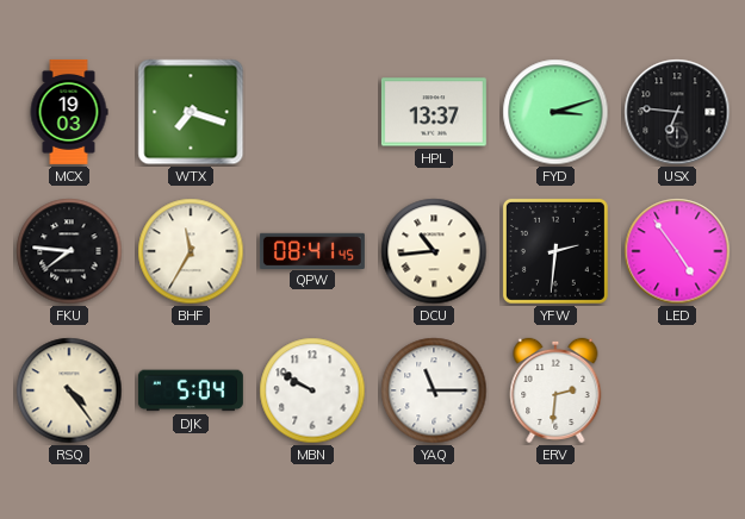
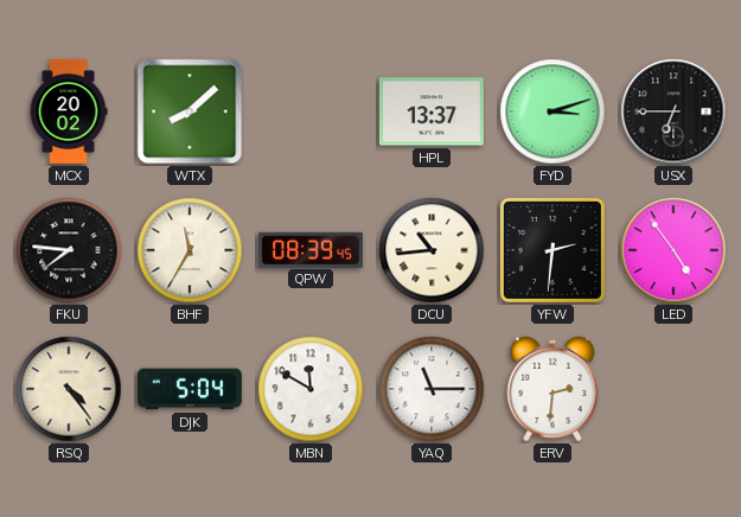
MCX: 19:03 -> 20:02 (69, 111)
WTX: 7:18 -> 8:08 (190, 111)
USX: 6:46 -> 6:45 (673, 111)
QPW: 08:41 -> 08:39 (311, 249)
MBN: 9:50 -> 11:50 (311, 389)
